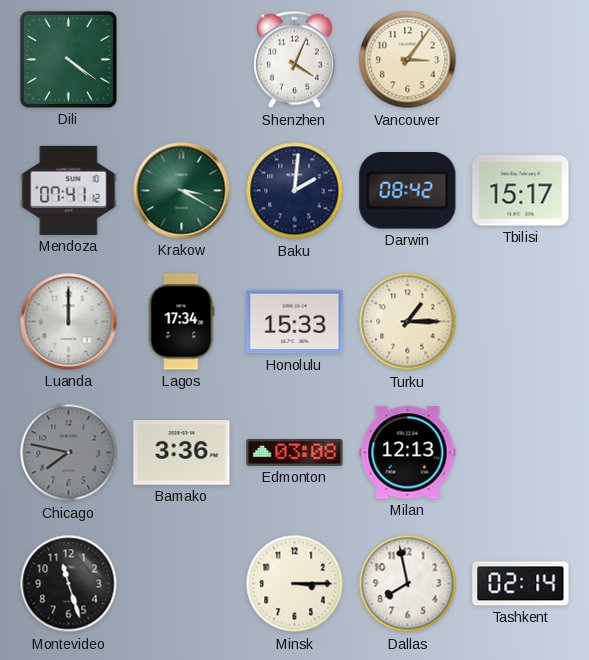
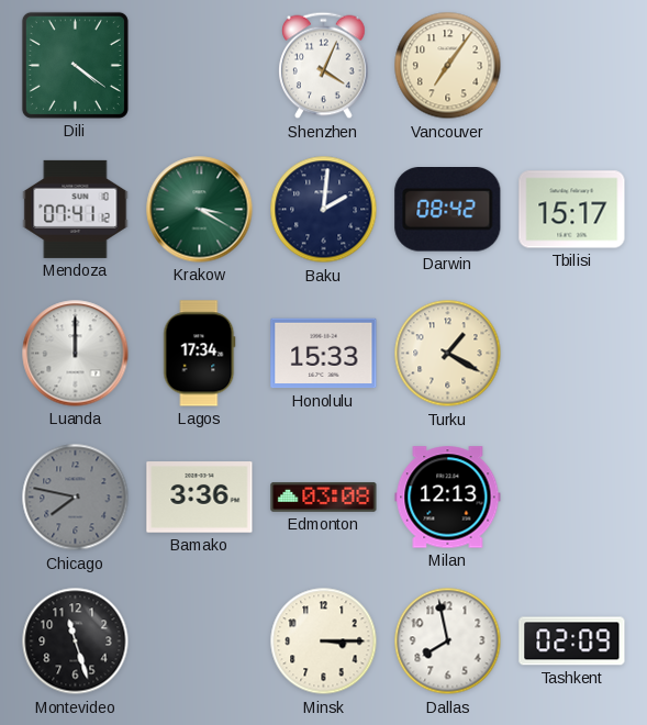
Vancouver: 3:06 -> 7:06 (448, 66)
Turku: 1:15 -> 1:20 (448, 354)
Tashkent: 02:14 -> 02:09 (572, 642)
